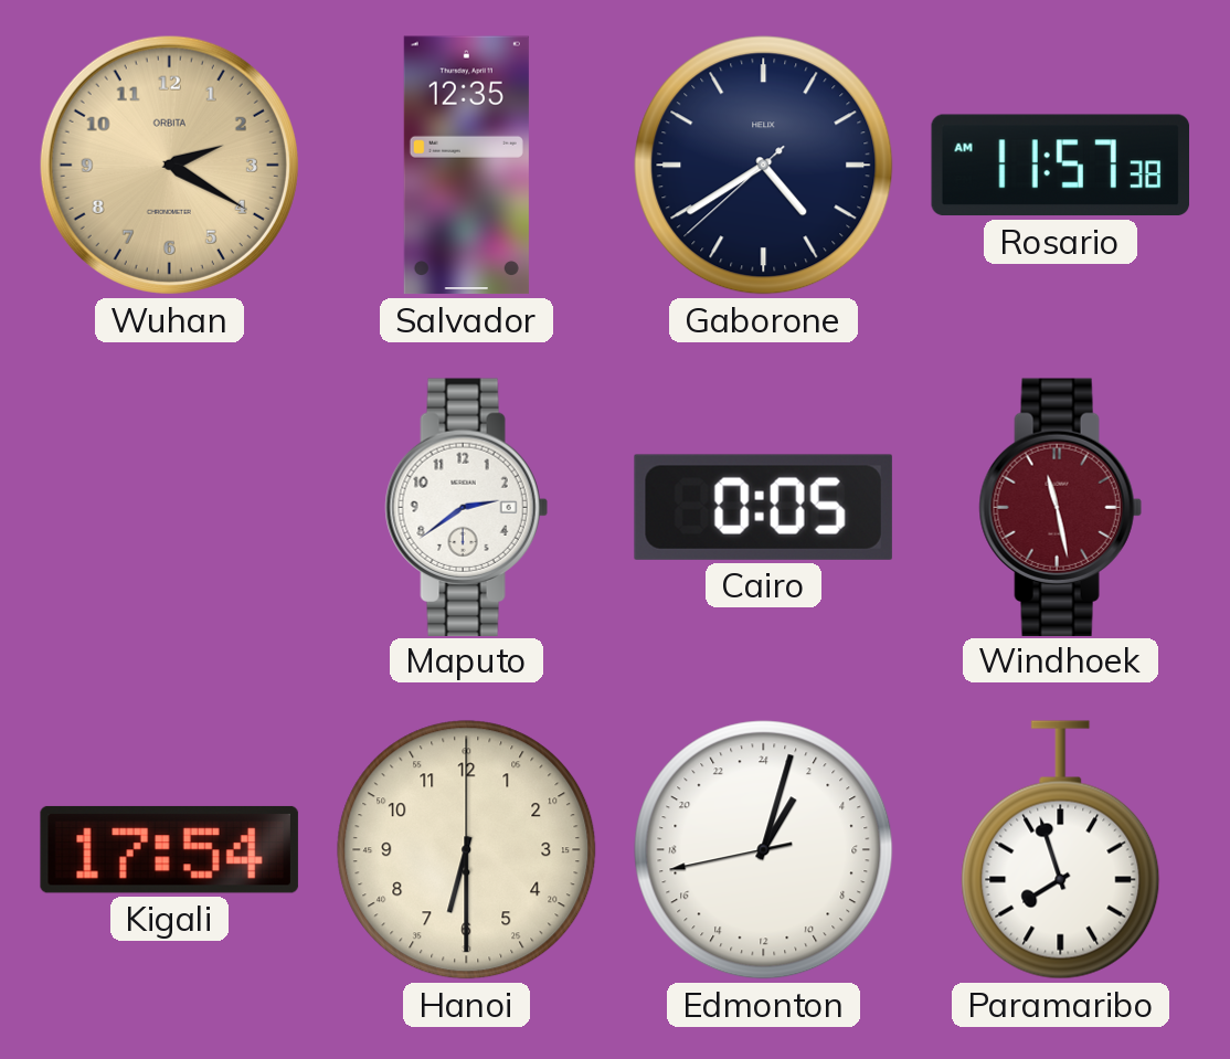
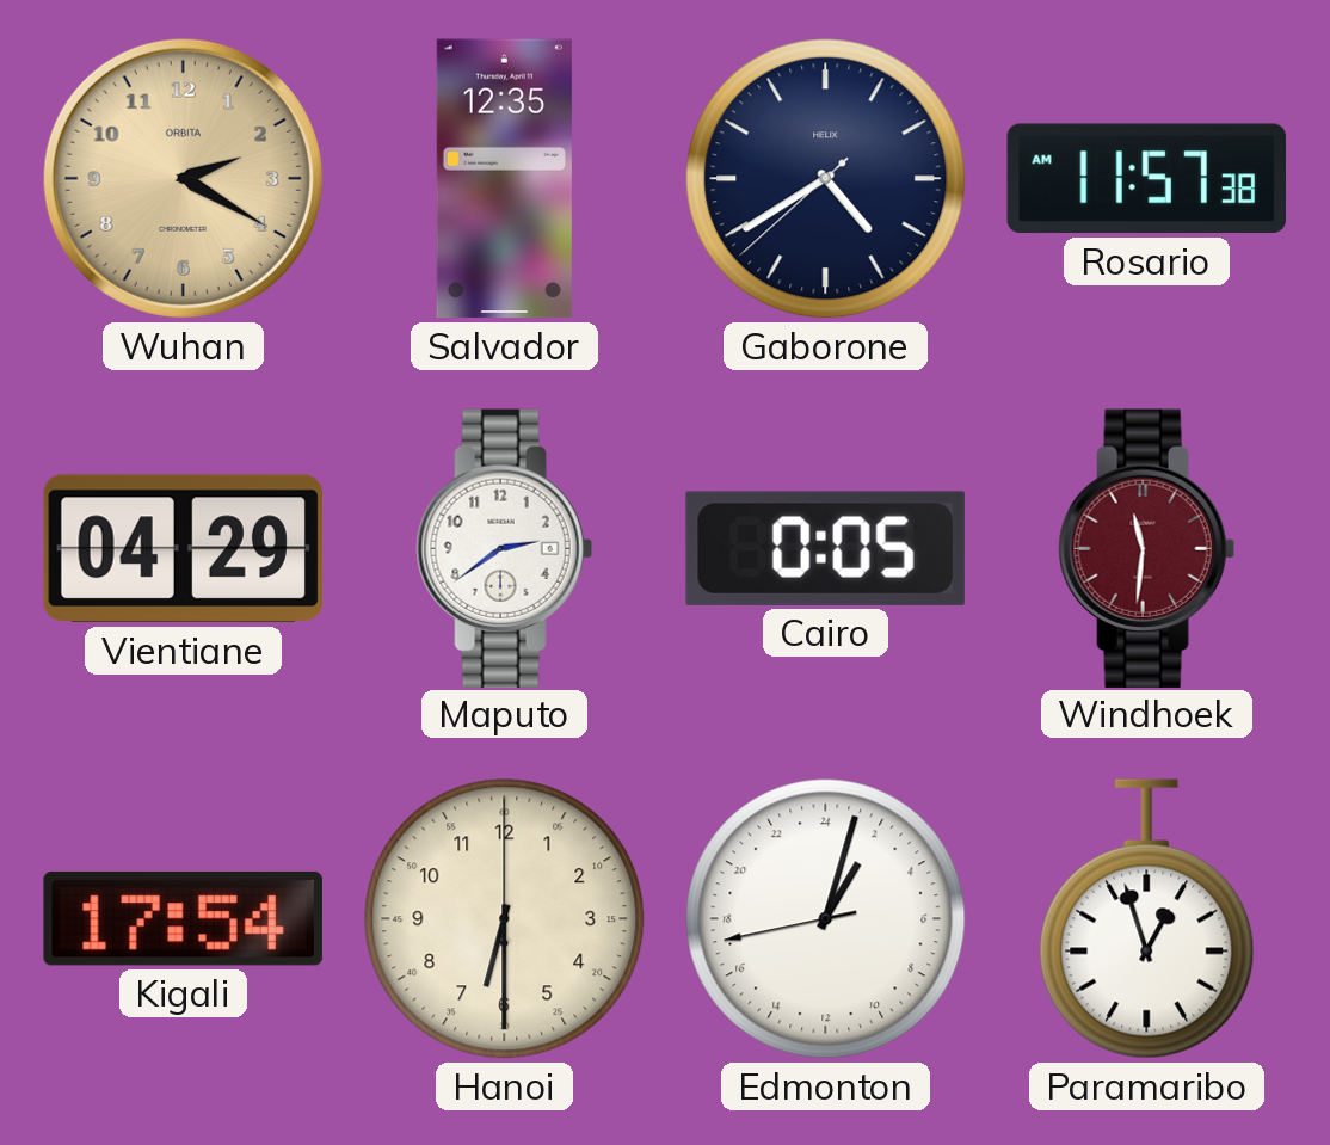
Vientiane: none -> 04:29 (183, 549)
Windhoek: 11:28 -> 11:31 (1146, 548)
Paramaribo: 7:57 -> 12:57 (1147, 919)
